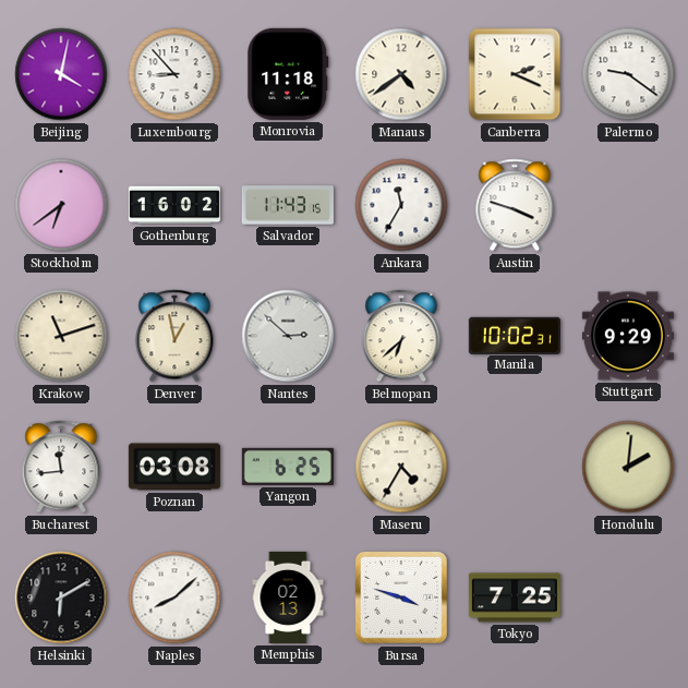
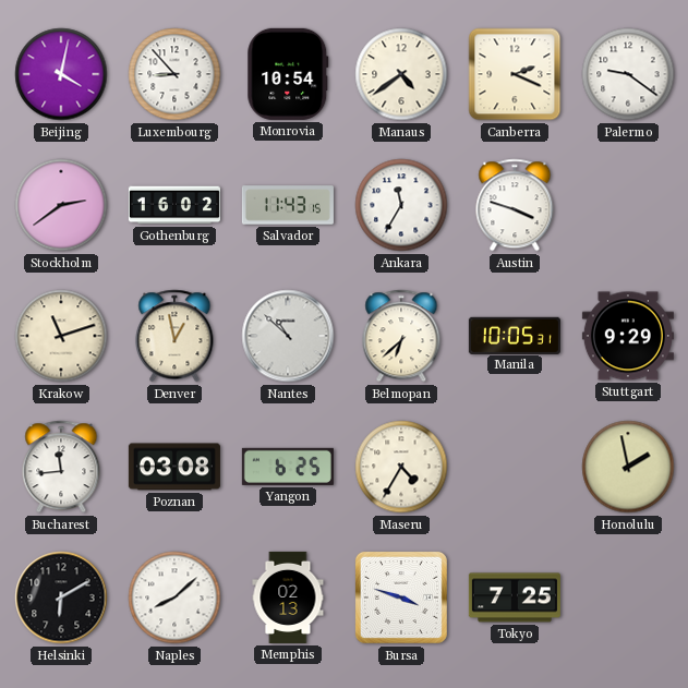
Monrovia: 11:18 -> 10:54 (288, 74)
Stockholm: 6:39 -> 2:39 (61, 205)
Nantes: 2:52 -> 10:52 (288, 336)
Manila: 10:02 -> 10:05 (515, 335)
Honolulu: 2:01 -> 1:58 (628, 467)
